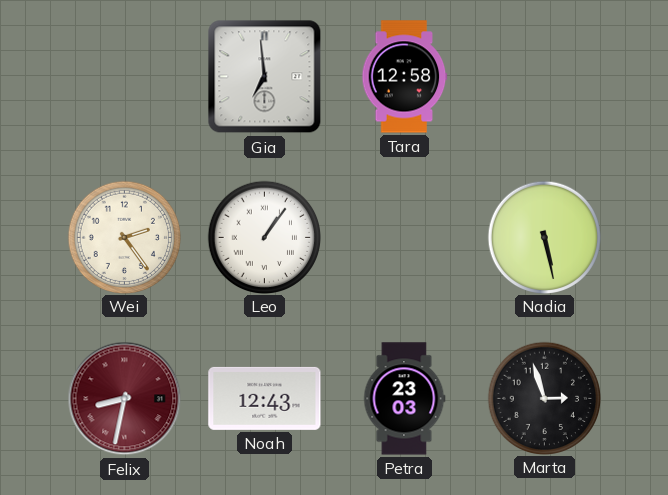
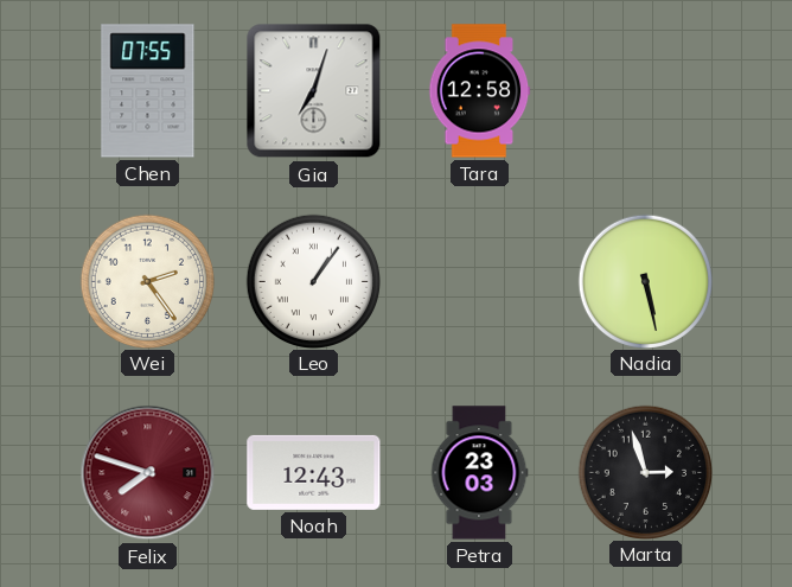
Chen: none -> 07:55 (148, 91)
Gia: 6:59 -> 7:03 (314, 91)
Felix: 8:32 -> 7:48 (148, 473)
